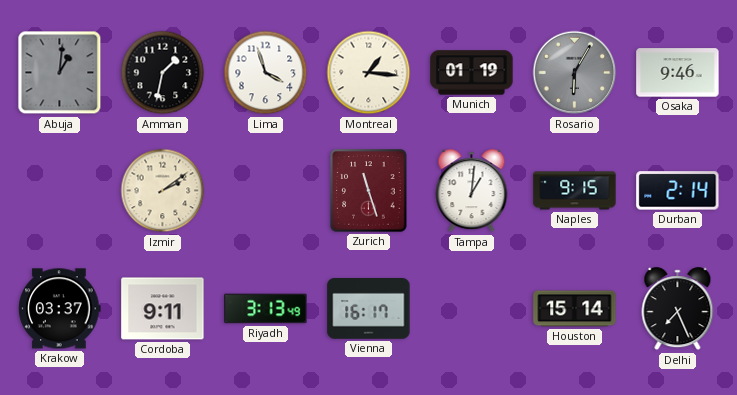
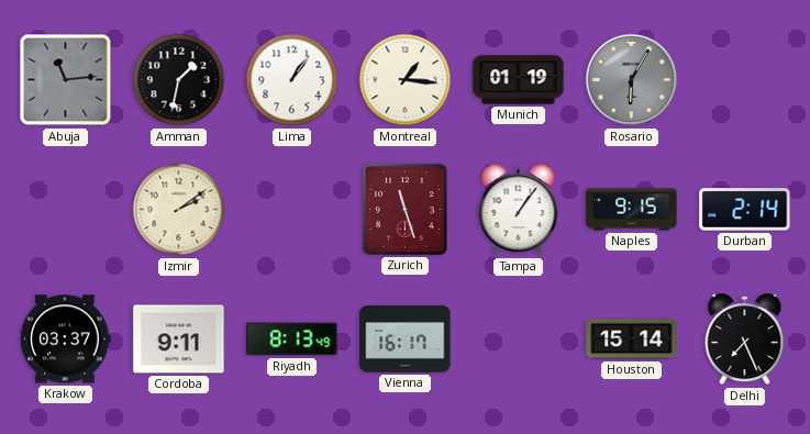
Abuja: 1:01 -> 11:14 (66, 80)
Lima: 3:57 -> 1:06 (292, 80)
Osaka: 9:46 -> none (678, 73)
Tampa: 1:01 -> 1:06 (519, 210)
Riyadh: 3:13 -> 8:13 (292, 340)
